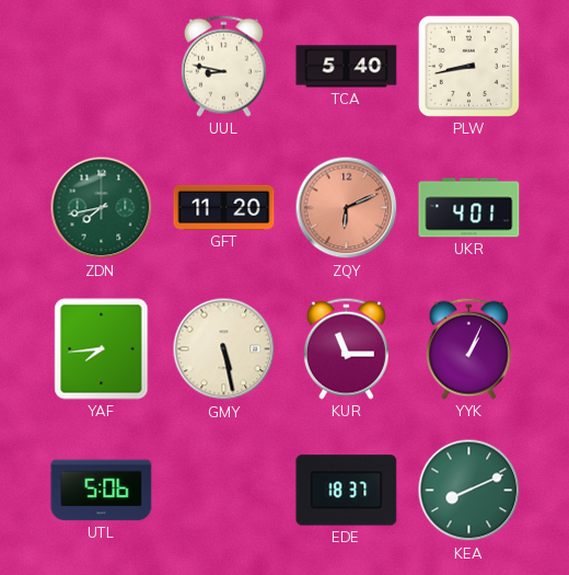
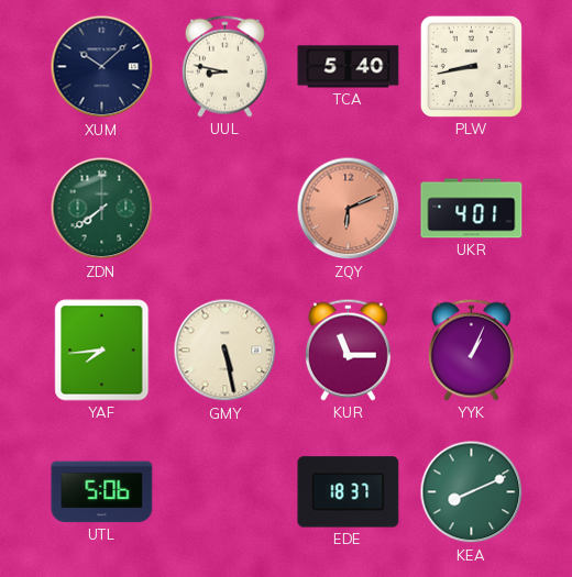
XUM: none -> 10:08 (102, 67)
ZDN: 7:43 -> 7:39 (102, 209)
GFT: 11:20 -> none (224, 207)
